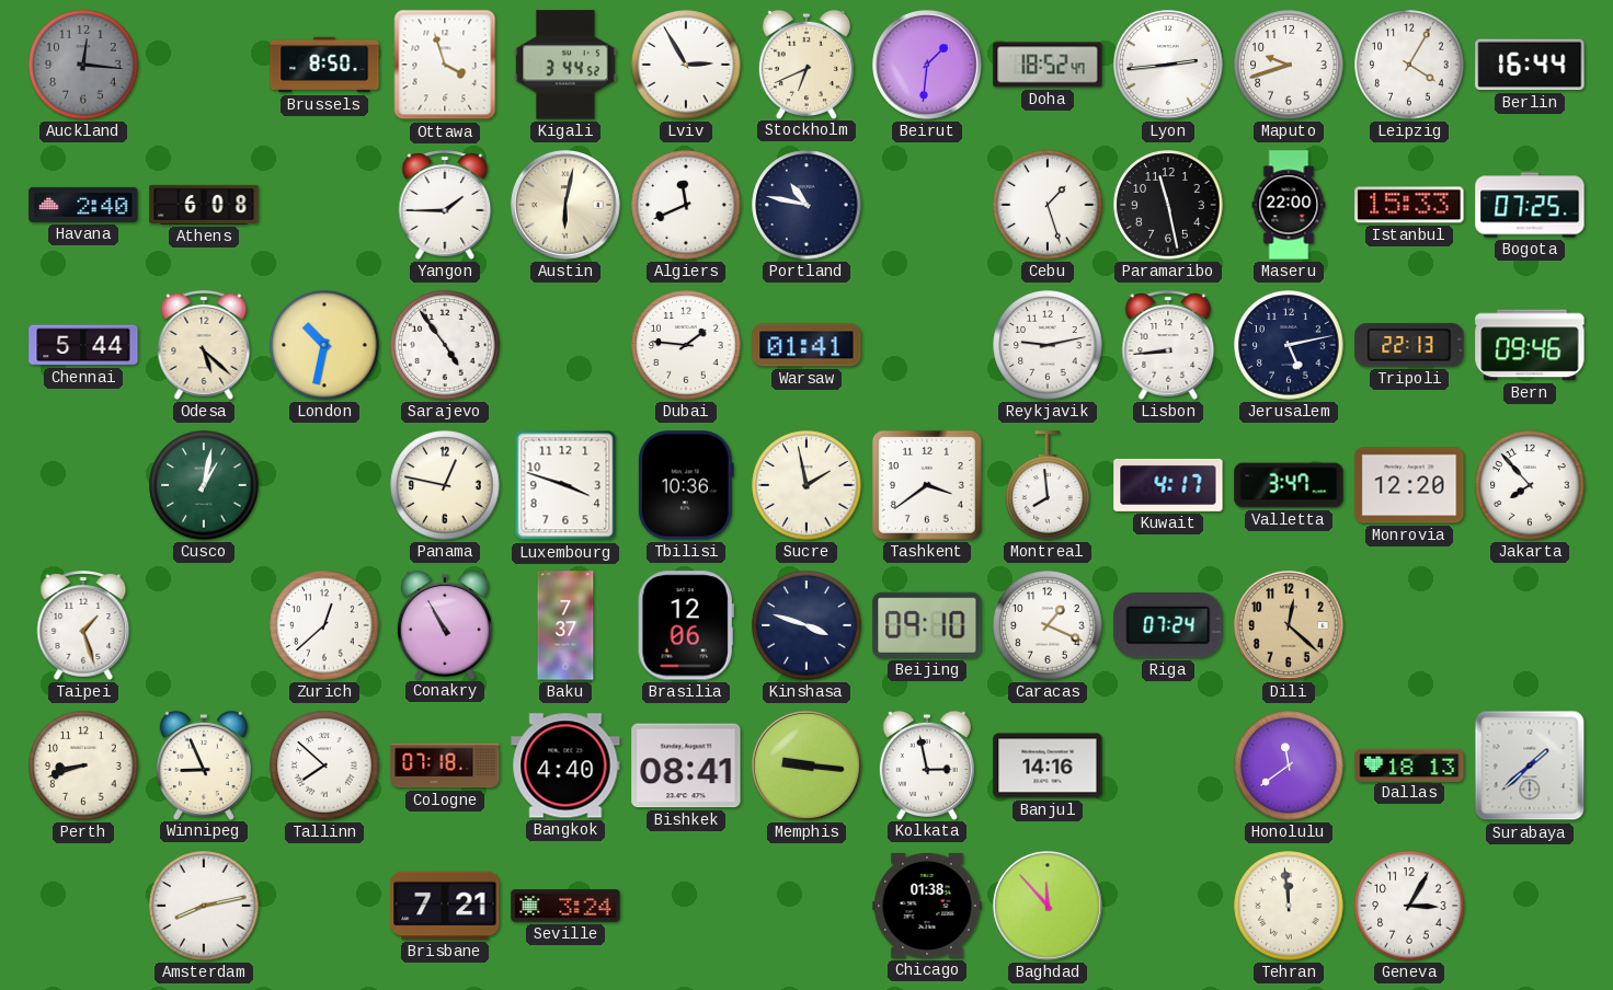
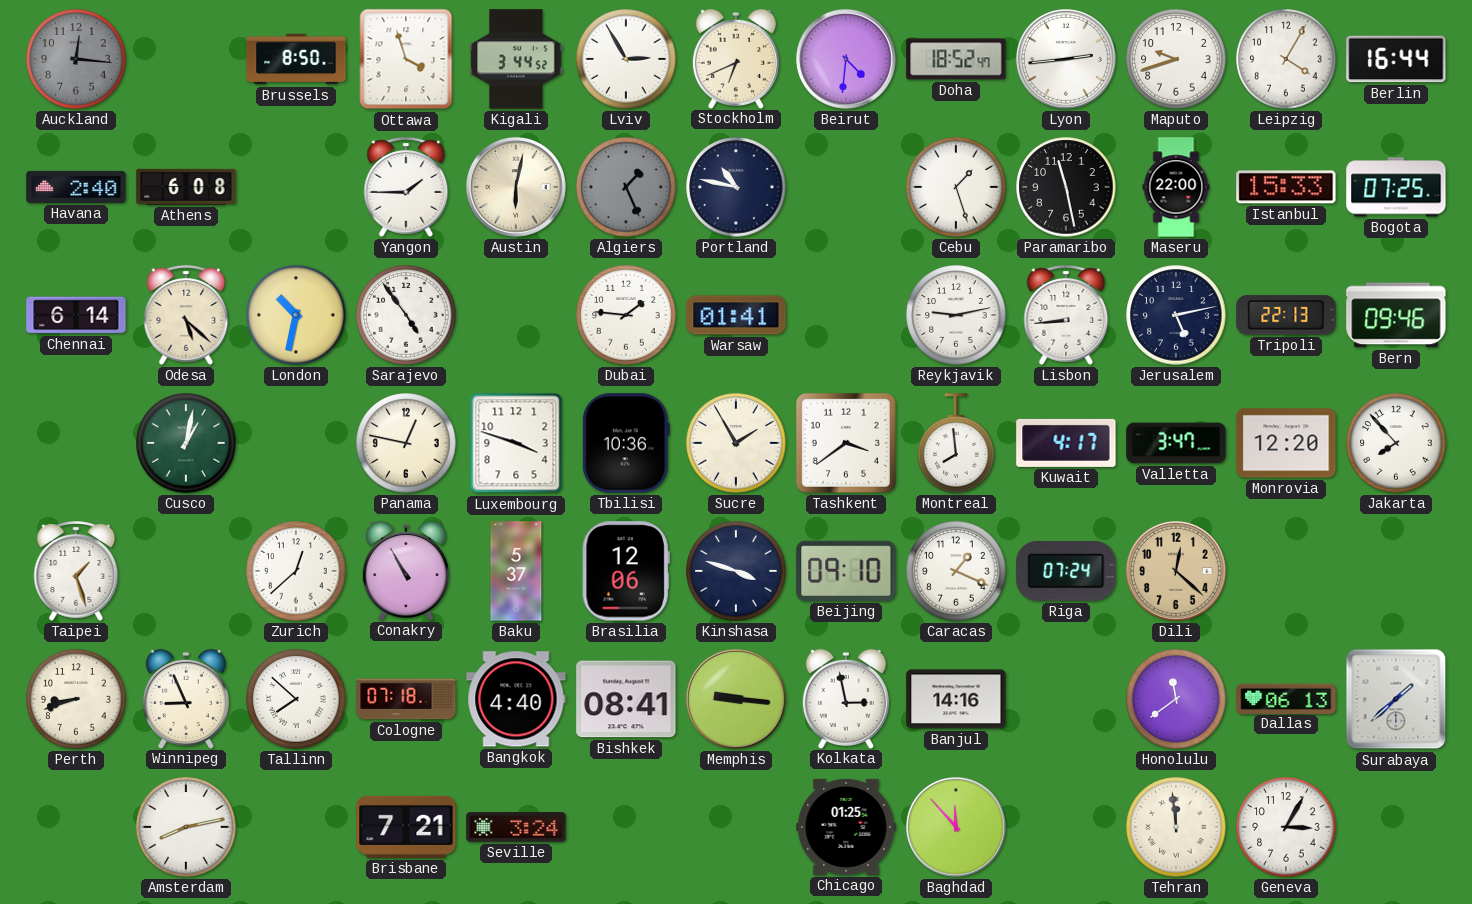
Beirut: 1:31 -> 4:31 (846, 59)
Algiers: 11:41 -> 1:26 (626, 187)
Algiers dial: white -> grey (626, 187)
Chennai: 5:44 -> 6:14 (76, 315)
Sucre: 1:58 -> 1:55 (736, 443)
Baku: 7:37 -> 5:37 (516, 571)
Dallas: 18:13 -> 06:13 (1286, 698)
Chicago: 01:38 -> 01:25 (846, 827)
